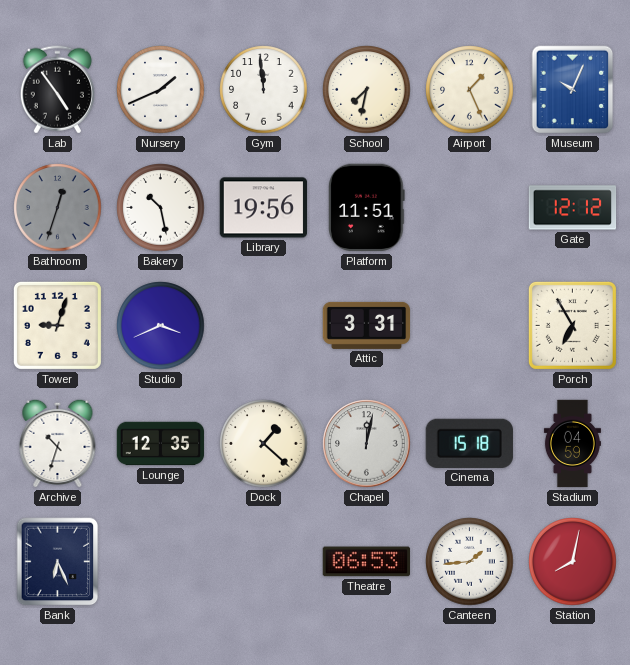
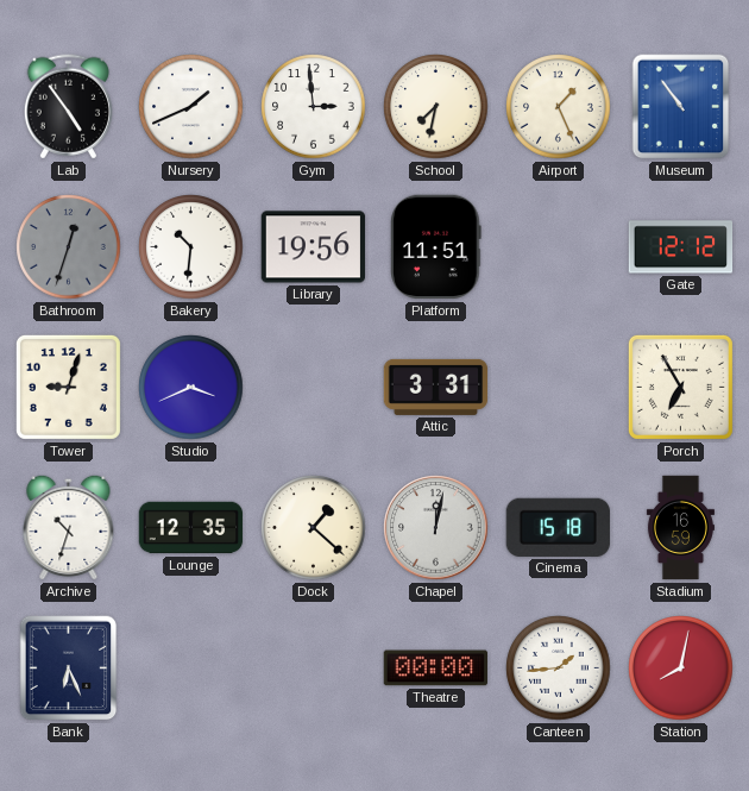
Gym: 11:59 -> 2:59 (314, 107)
Museum: 10:04 -> 10:54 (681, 107)
Bakery: 10:28 -> 10:31 (191, 247)
Stadium: 04:59 -> 16:59 (680, 528)
Theatre: 06:53 -> 00:00 (435, 668)
